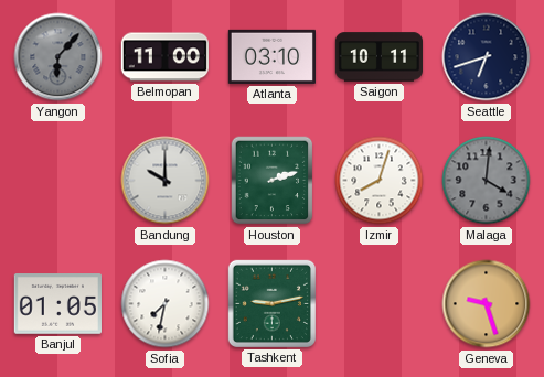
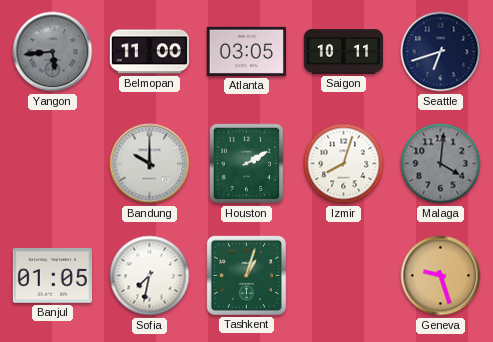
Yangon: 6:07 -> 5:44 (53, 52)
Atlanta: 03:10 -> 03:05 (246, 51)
Houston: 2:12 -> 2:10 (247, 164)
Tashkent: 9:13 -> 1:03 (246, 275)
